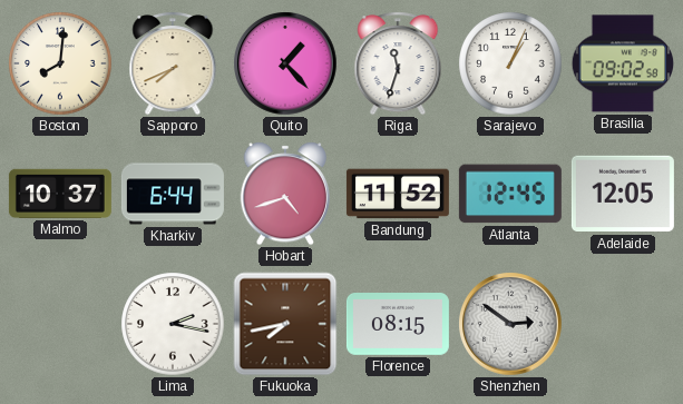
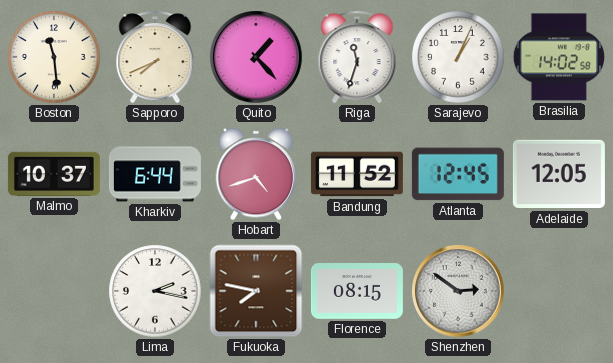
Boston: 8:01 -> 11:29 (54, 57)
Brasilia: 09:02 -> 14:02 (558, 57)
Fukuoka: 7:43 -> 7:47 (256, 291)
